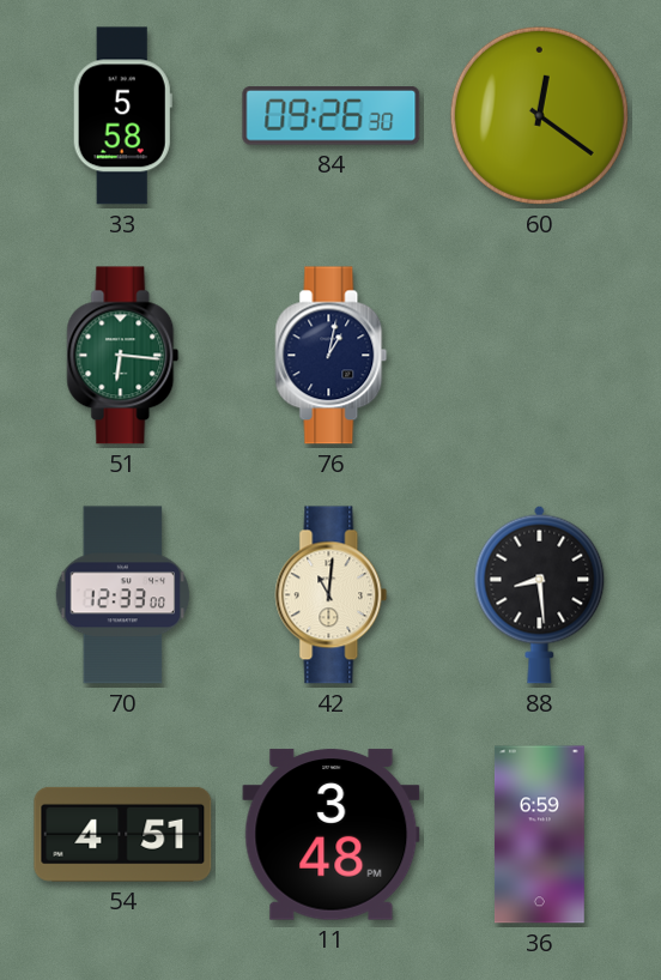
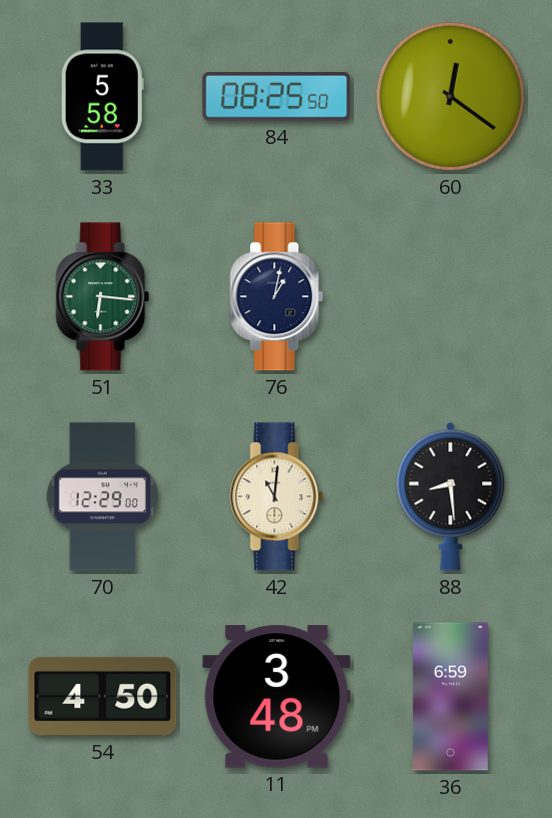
84: 09:26 -> 08:25 (277, 97)
70: 12:33 -> 12:29 (103, 497)
54: 4:51 -> 4:50 (103, 696)
